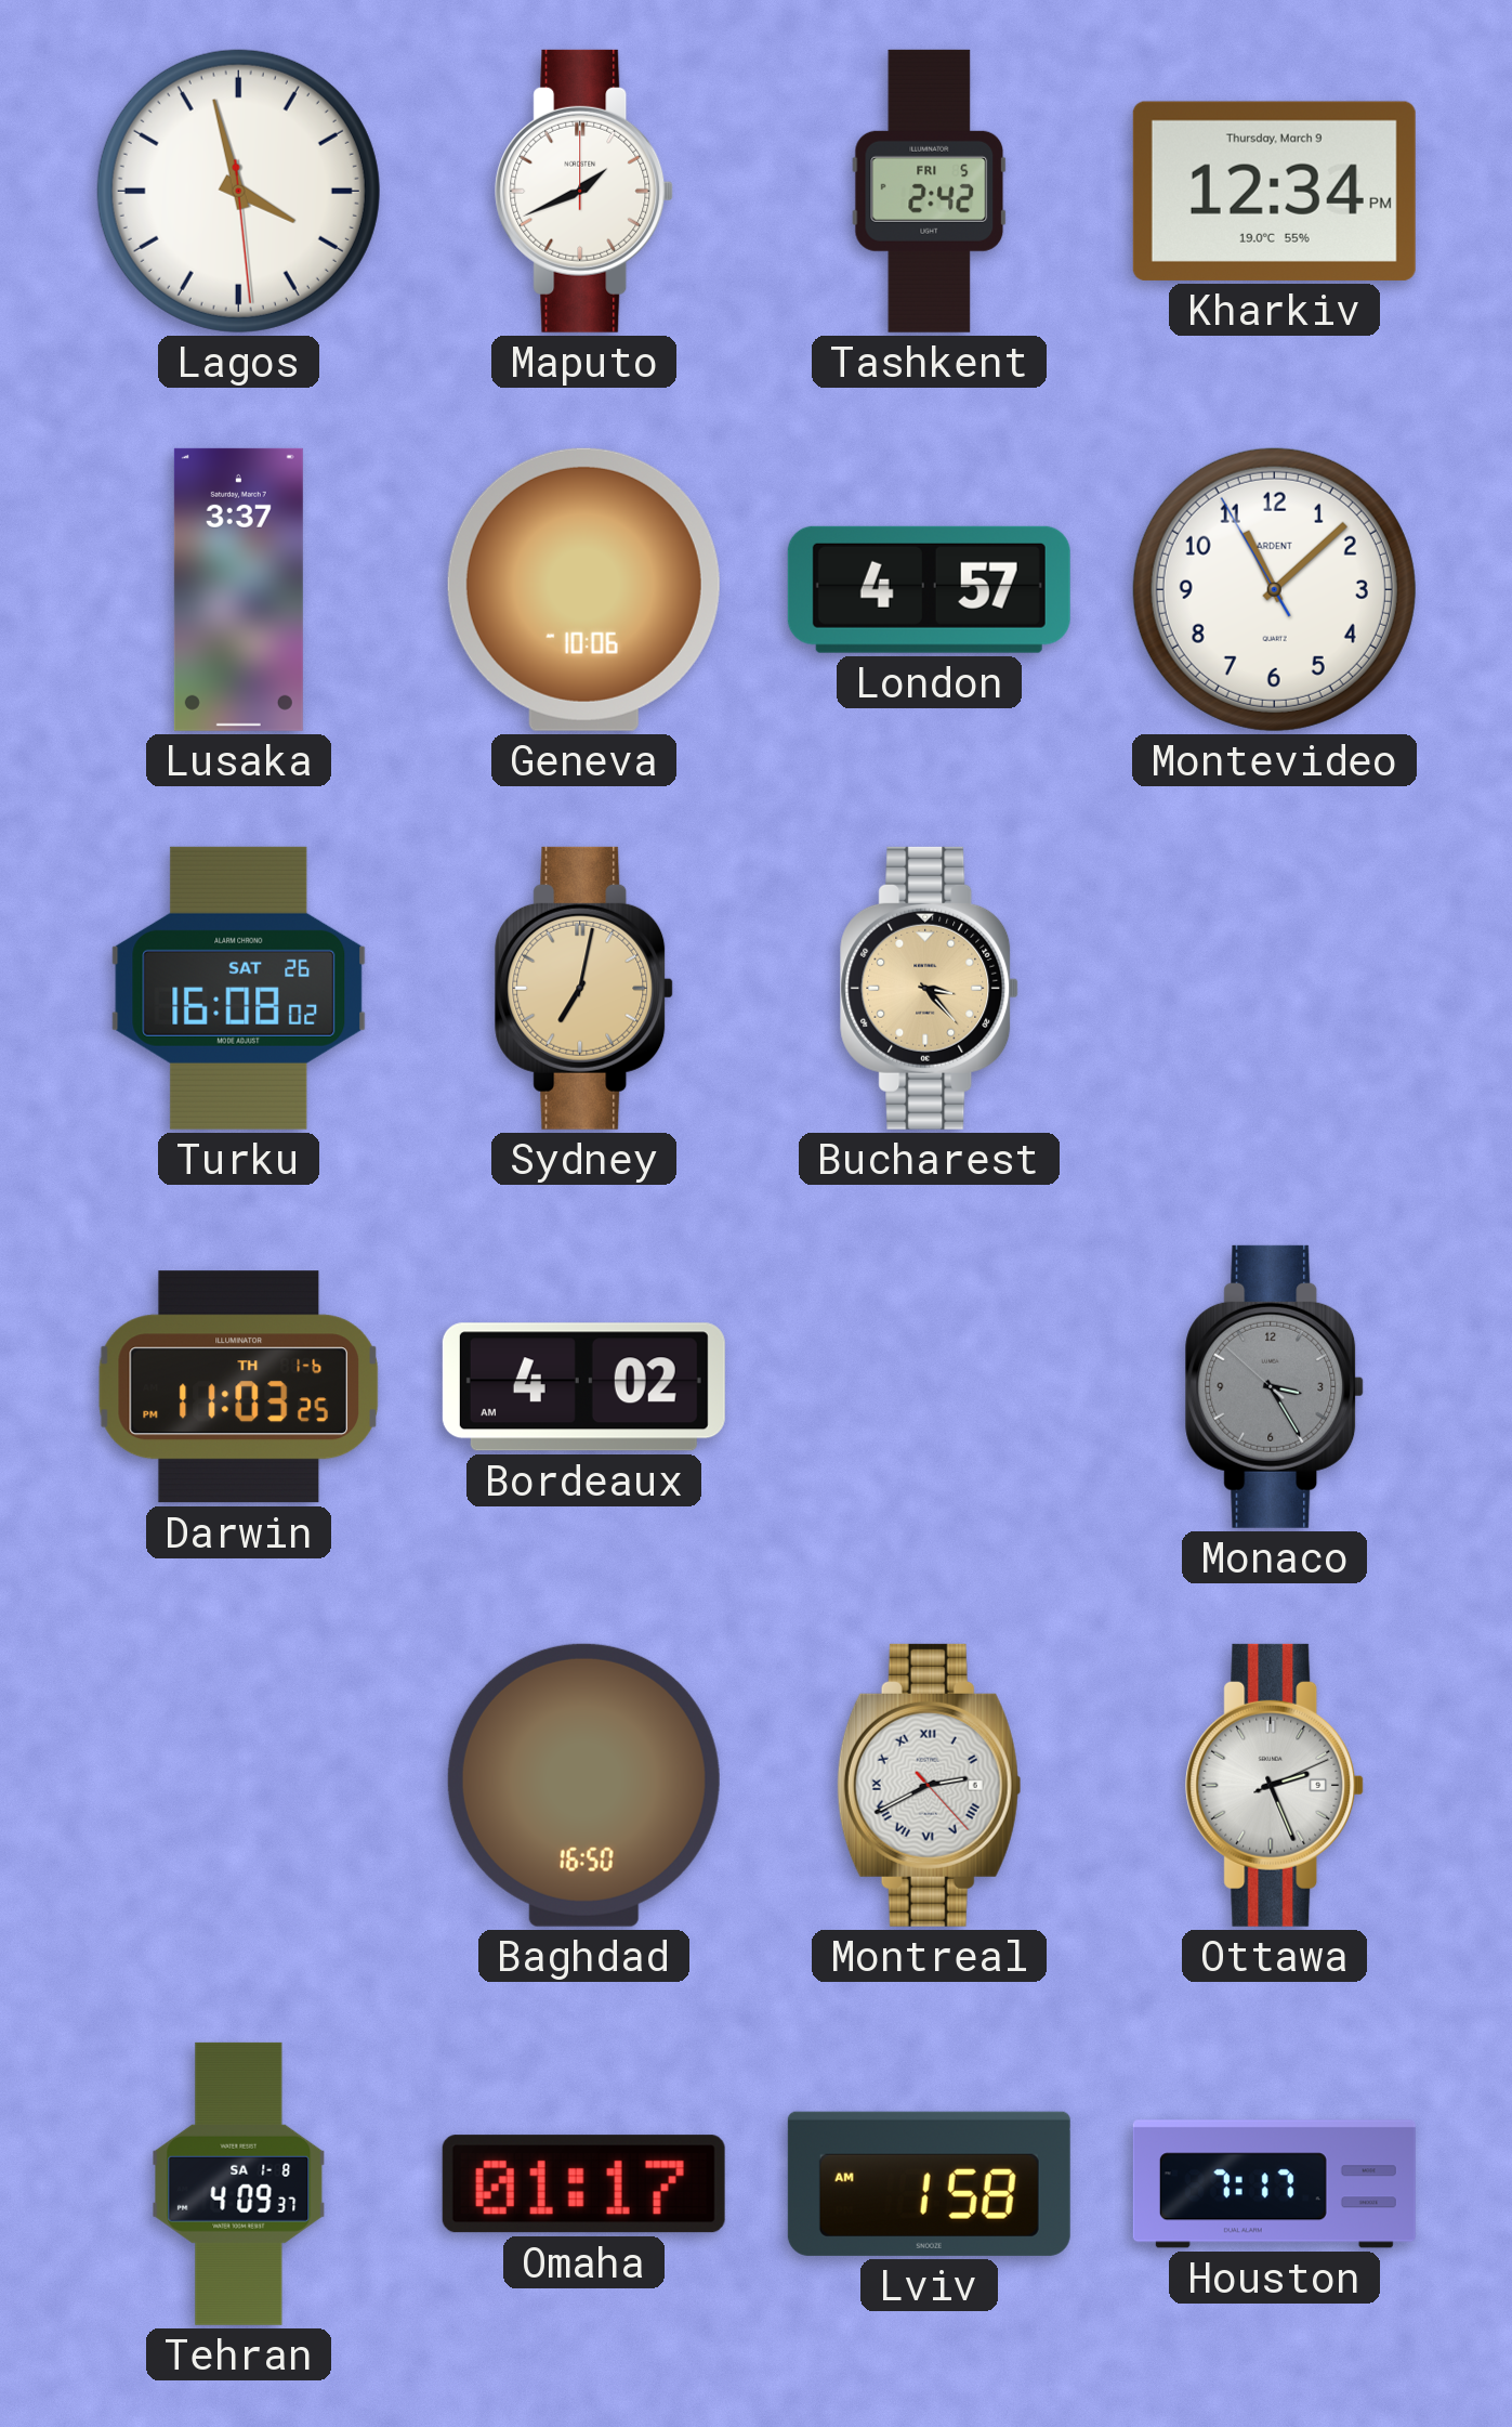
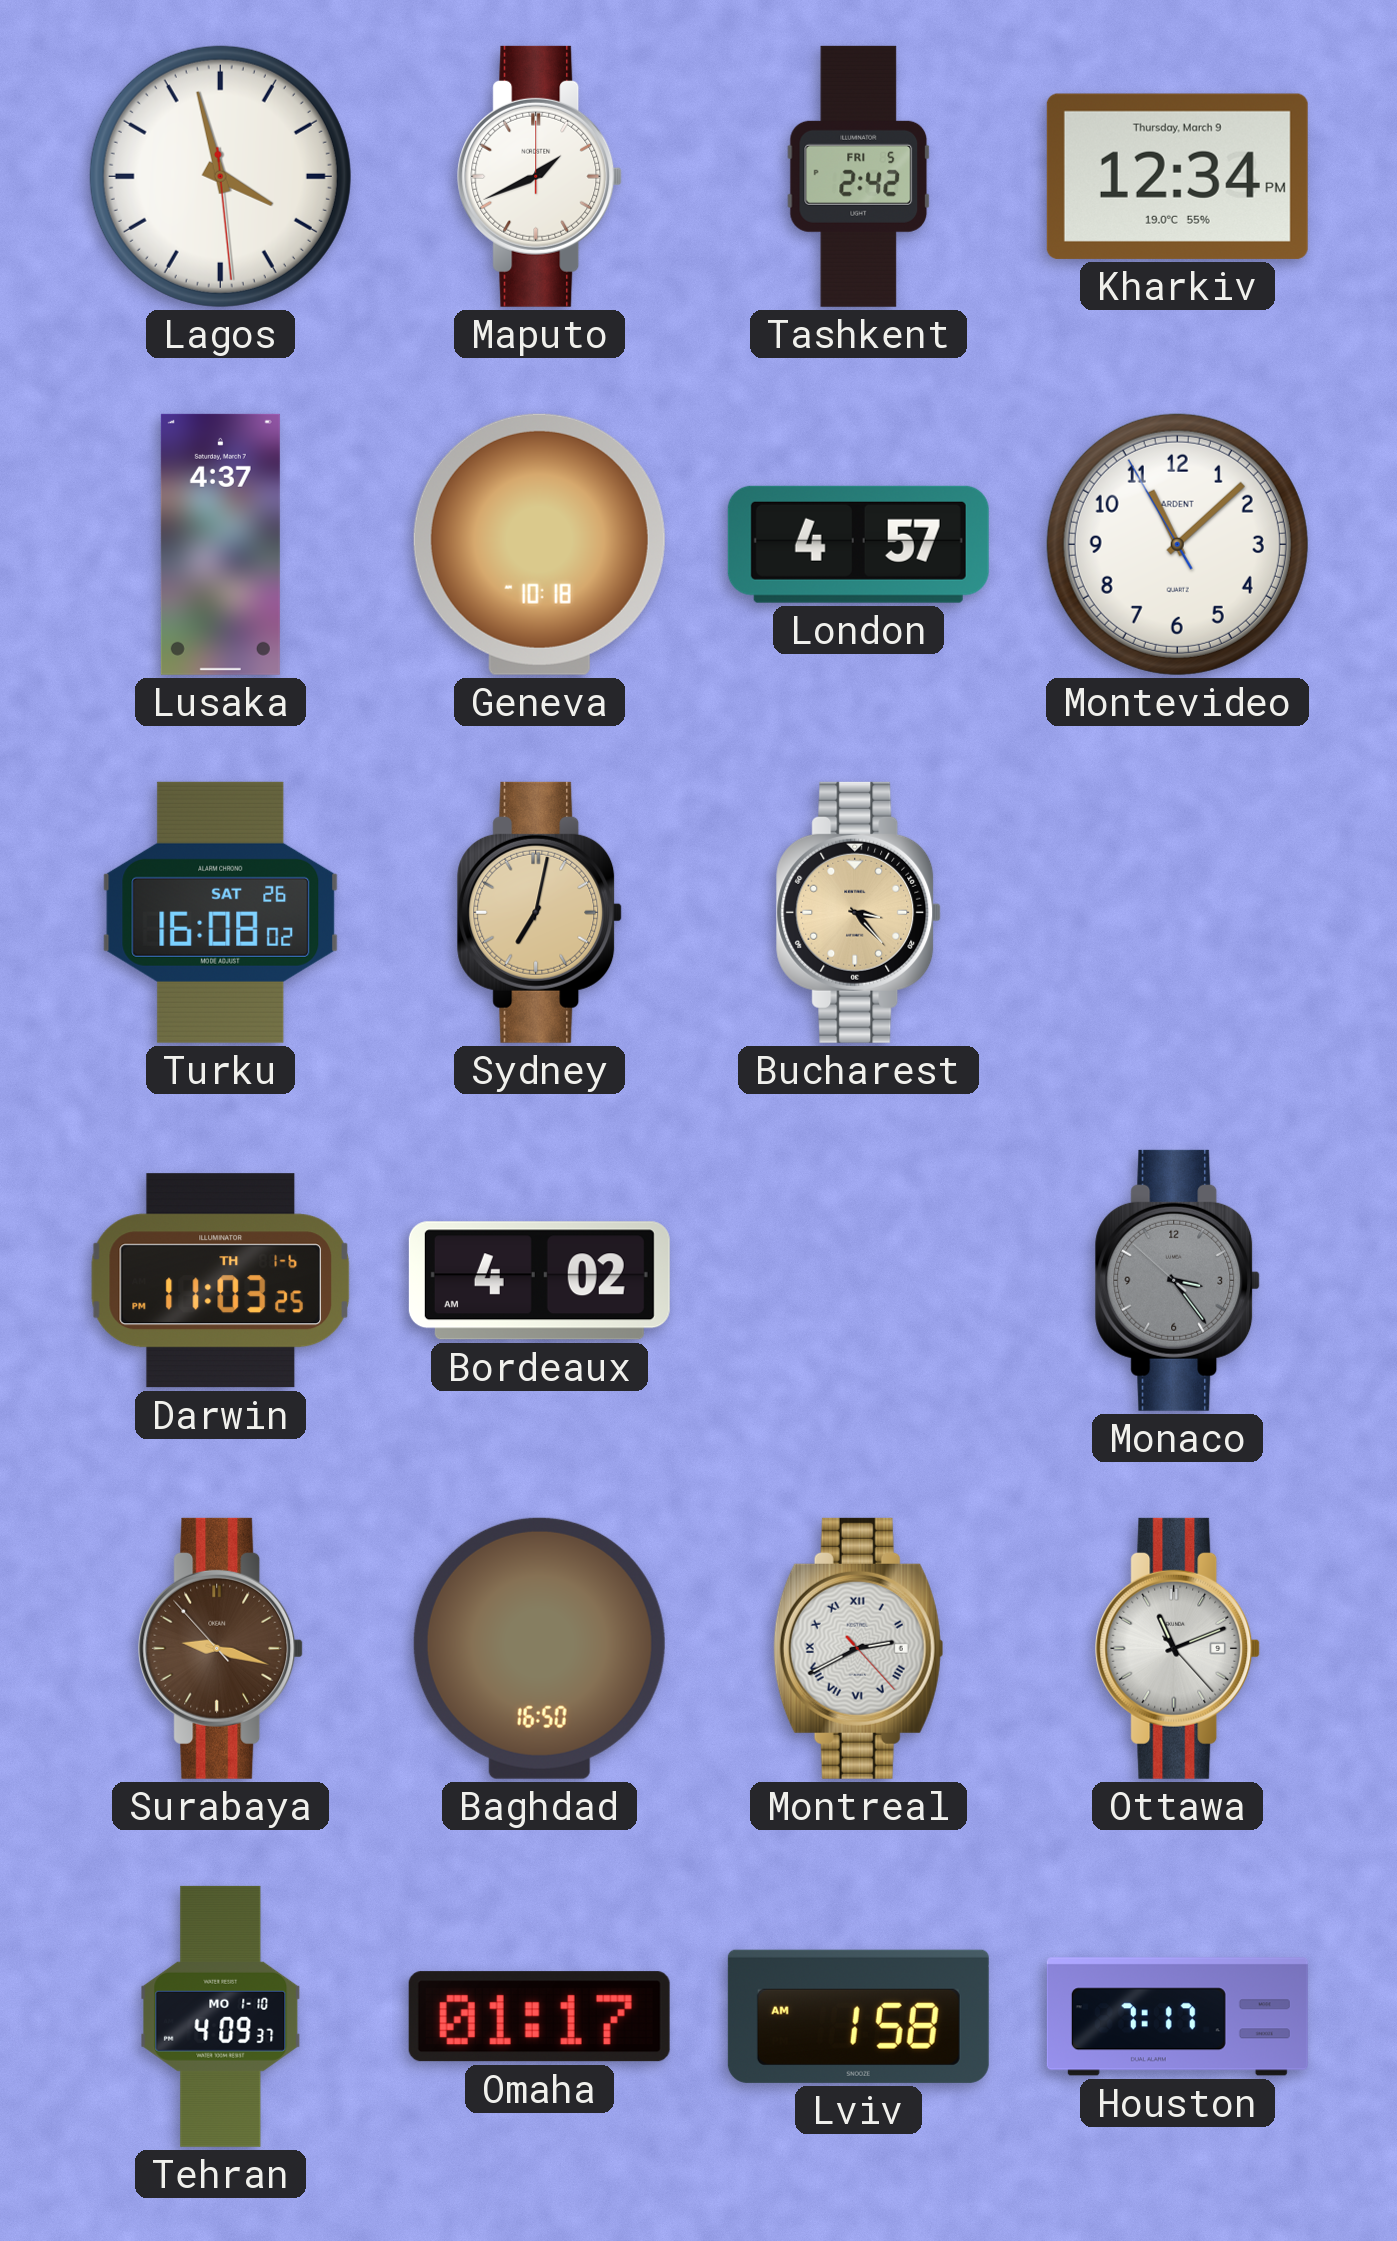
Lusaka: 3:37 -> 4:37 (220, 544)
Geneva: 10:06 -> 10:18 (539, 544)
Monaco: 3:24 -> 3:23 (1178, 1280)
Surabaya: none -> 9:17 (221, 1648)
Ottawa: 2:26 -> 11:11 (1178, 1648)
Tehran date: SA 1-8 -> MO 1-10 (221, 2016)
